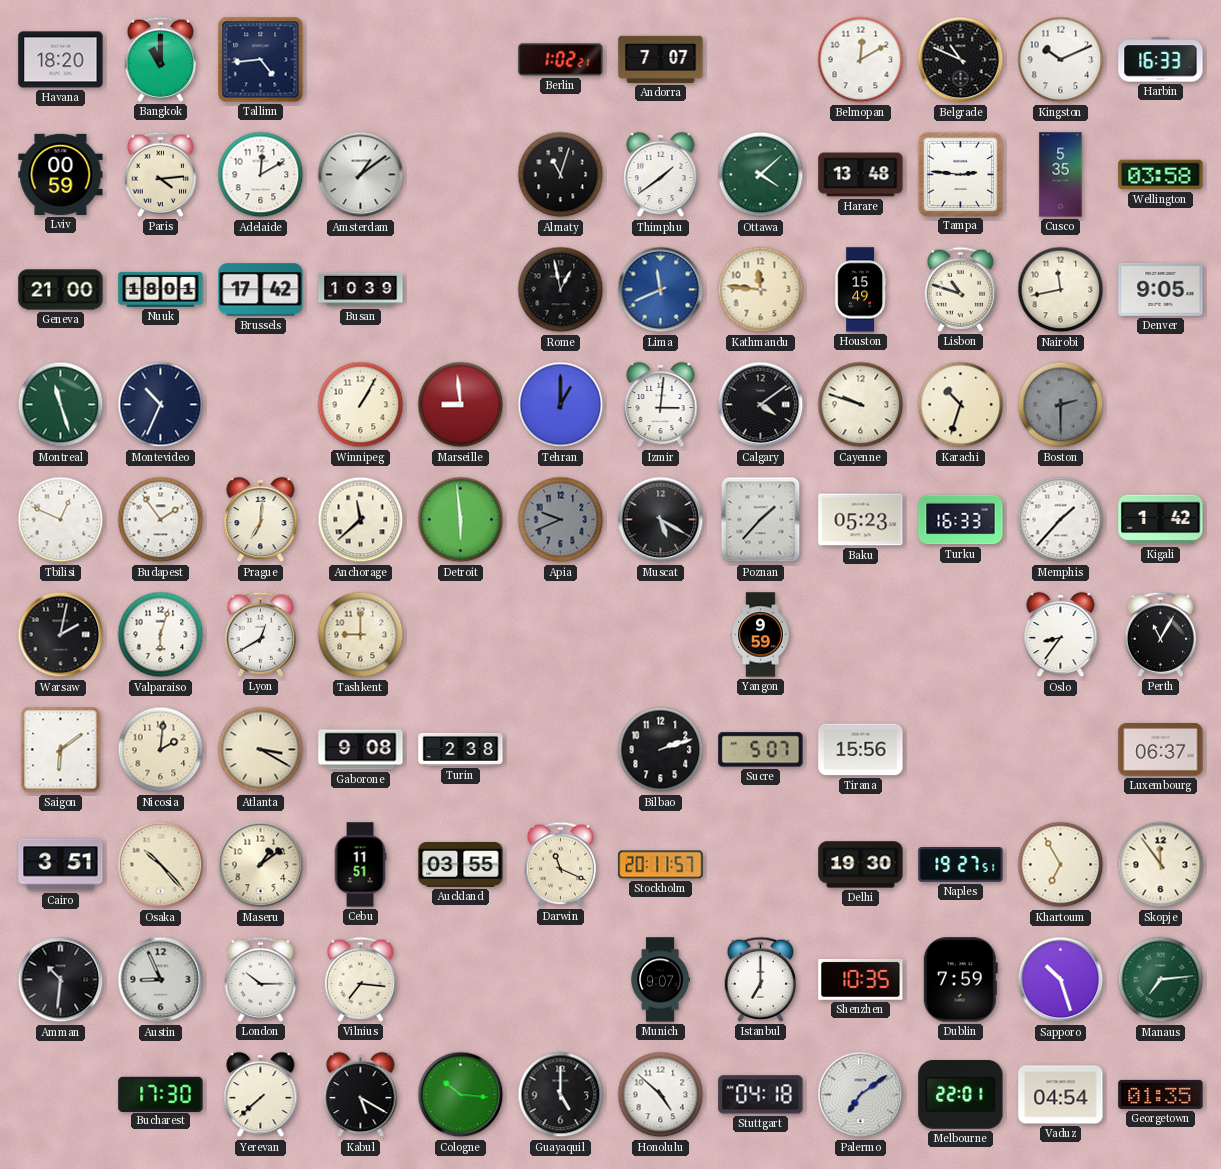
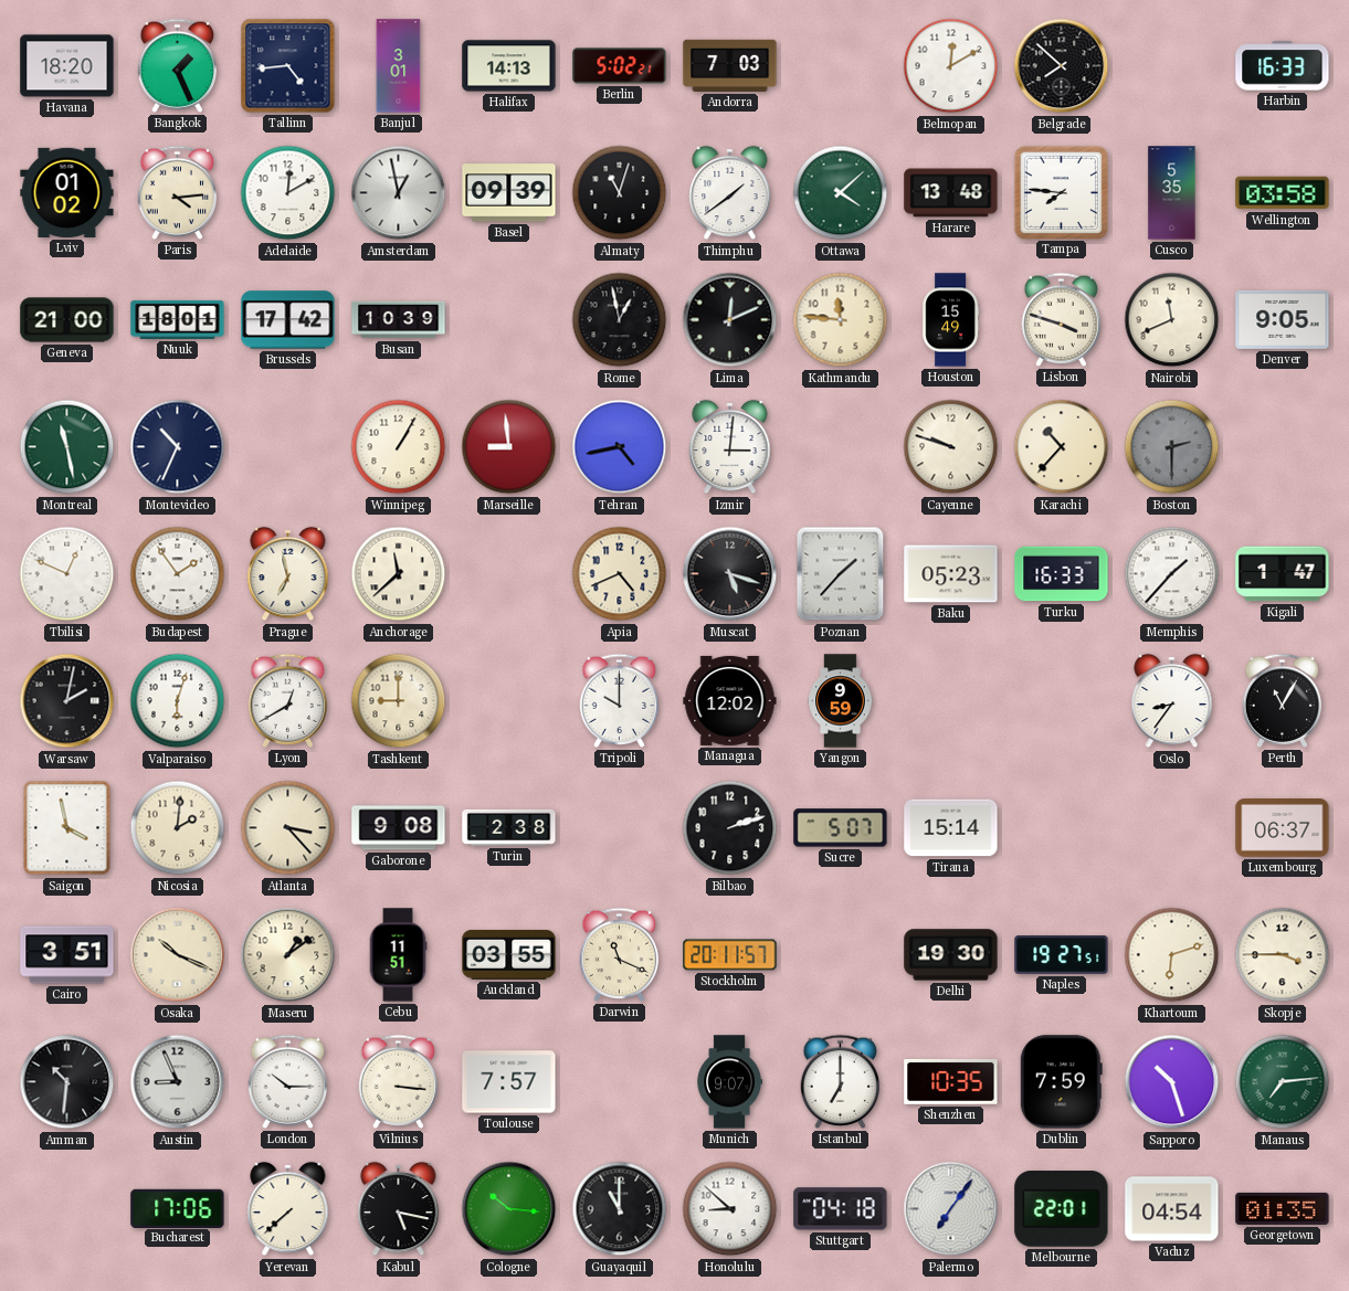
Bangkok: 11:00 -> 1:26 (178, 65)
Banjul: none -> 3:01 (399, 66)
Halifax: none -> 14:13 (509, 66)
Berlin: 1:02 -> 5:02 (620, 66)
Andorra: 7:07 -> 7:03 (730, 65)
Belgrade: 10:49 -> 7:52 (1062, 66)
Kingston: 10:11 -> none (1061, 60)
Lviv: 00:59 -> 01:02 (67, 192)
Amsterdam: 1:09 -> 12:58 (399, 193)
Basel: none -> 09:39 (509, 193)
Tampa: 2:46 -> 7:46 (1061, 192)
Lima: 11:41 -> 12:11 (730, 320)
Lima dial: blue -> black (730, 320)
Lisbon: 10:48 -> 3:48 (1062, 319)
Nairobi: 11:43 -> 11:41 (1172, 320)
Montreal: 11:27 -> 11:28 (67, 447)
Tehran: 1:00 -> 4:43 (620, 447)
Calgary: 4:09 -> none (761, 405)
Karachi: 10:33 -> 10:37 (1062, 447)
Prague: 7:01 -> 6:58 (288, 574)
Detroit: 5:59 -> none (461, 520)
Apia: 9:41 -> 4:41 (620, 574)
Apia dial: grey -> cream (620, 574)
Muscat: 5:20 -> 5:18 (730, 574)
Kigali: 1:42 -> 1:47 (1283, 574)
Tripoli: none -> 10:00 (620, 700)
Managua: none -> 12:02 (730, 700)
Saigon: 6:09 -> 3:58 (67, 828)
Atlanta: 3:20 -> 3:23 (288, 828)
Tirana: 15:56 -> 15:14 (951, 828)
Osaka: 10:23 -> 10:19 (178, 955)
Khartoum: 6:55 -> 6:12 (1172, 955)
Skopje: 11:54 -> 3:45 (1283, 955)
Vilnius: 7:16 -> 3:16 (399, 1081)
Toulouse: none -> 7:57 (509, 1082)
Bucharest: 17:30 -> 17:06 (178, 1208)
Kabul: 5:20 -> 5:17 (399, 1209)
Guayaquil: 5:00 -> 11:00 (620, 1209)
Honolulu: 4:52 -> 8:52 (730, 1209)
Palermo: 7:09 -> 7:06 (951, 1209)
